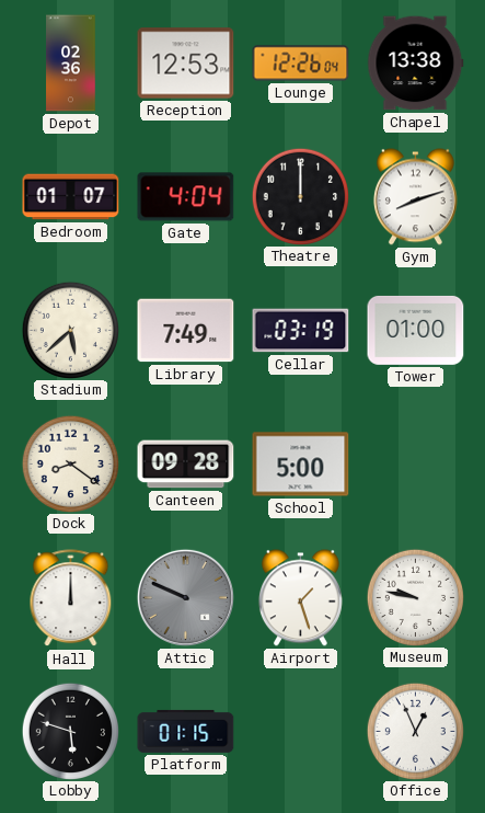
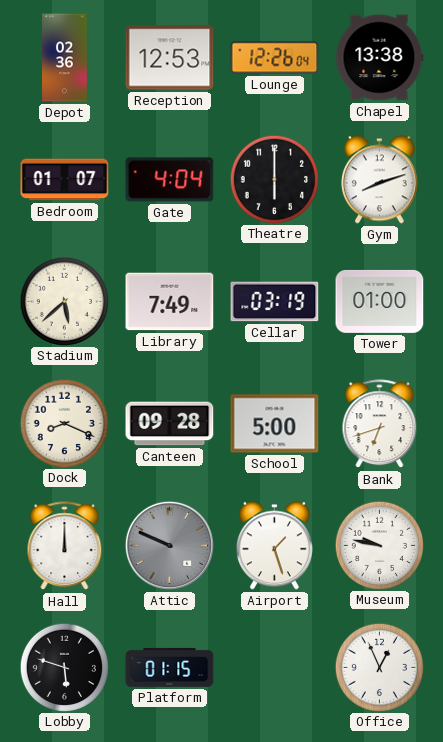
Theatre: 12:00 -> 6:00 (274, 179)
Dock: 8:21 -> 8:19 (64, 423)
Bank: none -> 6:42 (380, 424)
